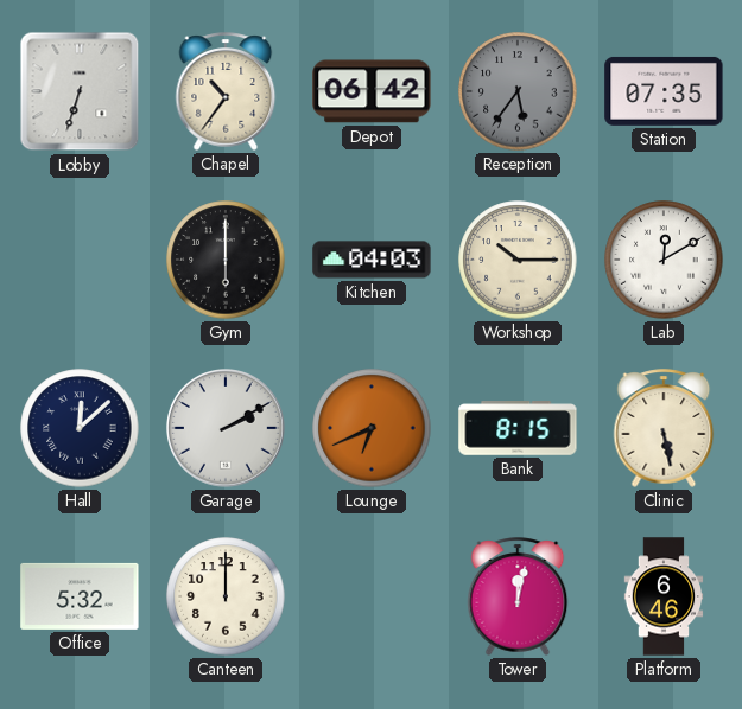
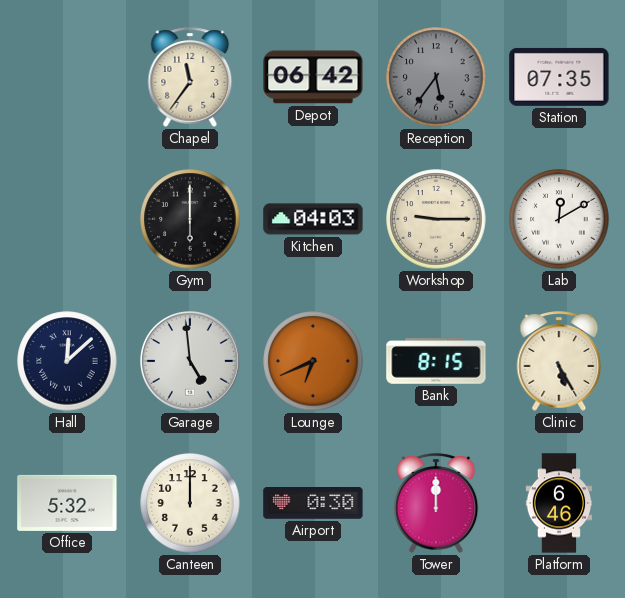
Lobby: 6:33 -> none (80, 91)
Chapel: 10:36 -> 11:36 (190, 77)
Workshop: 10:15 -> 9:15 (436, 219)
Garage: 2:10 -> 4:59 (191, 362)
Clinic: 5:28 -> 5:25 (559, 361)
Airport: none -> 0:30 (313, 503)
Tower: 12:02 -> 12:00 (436, 503)
